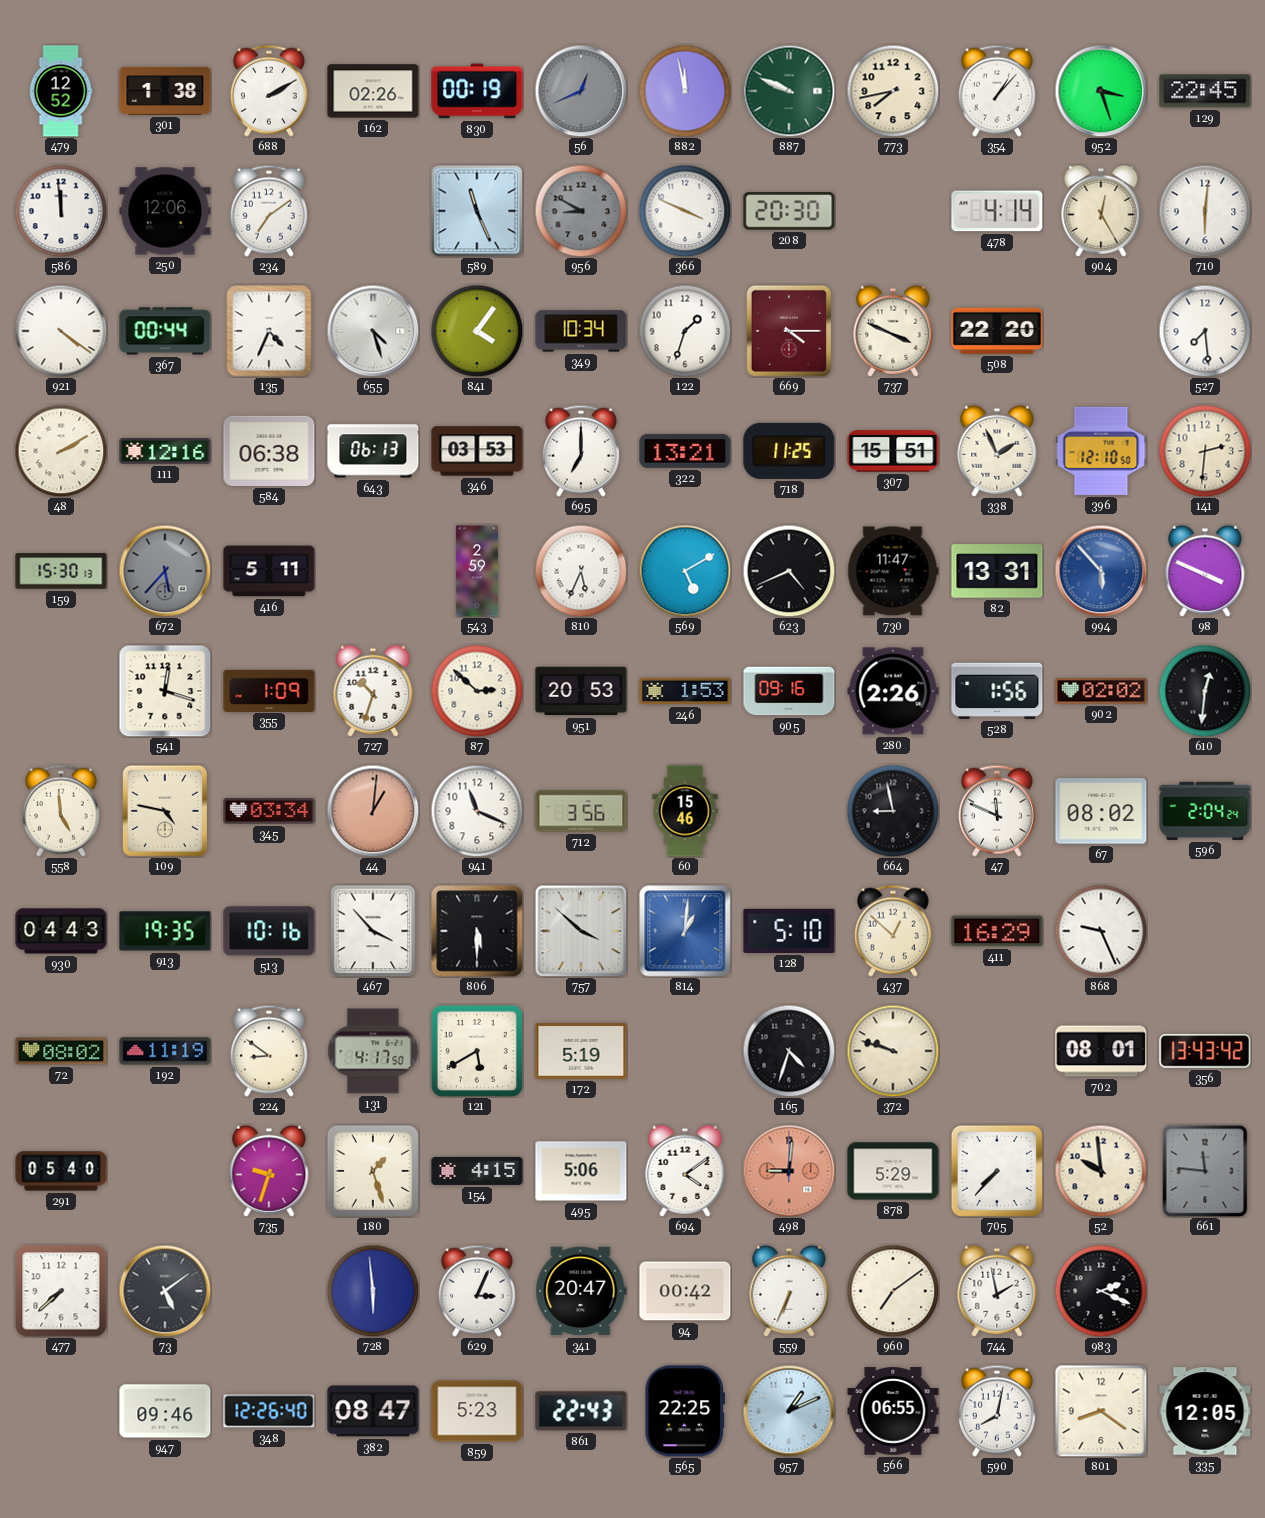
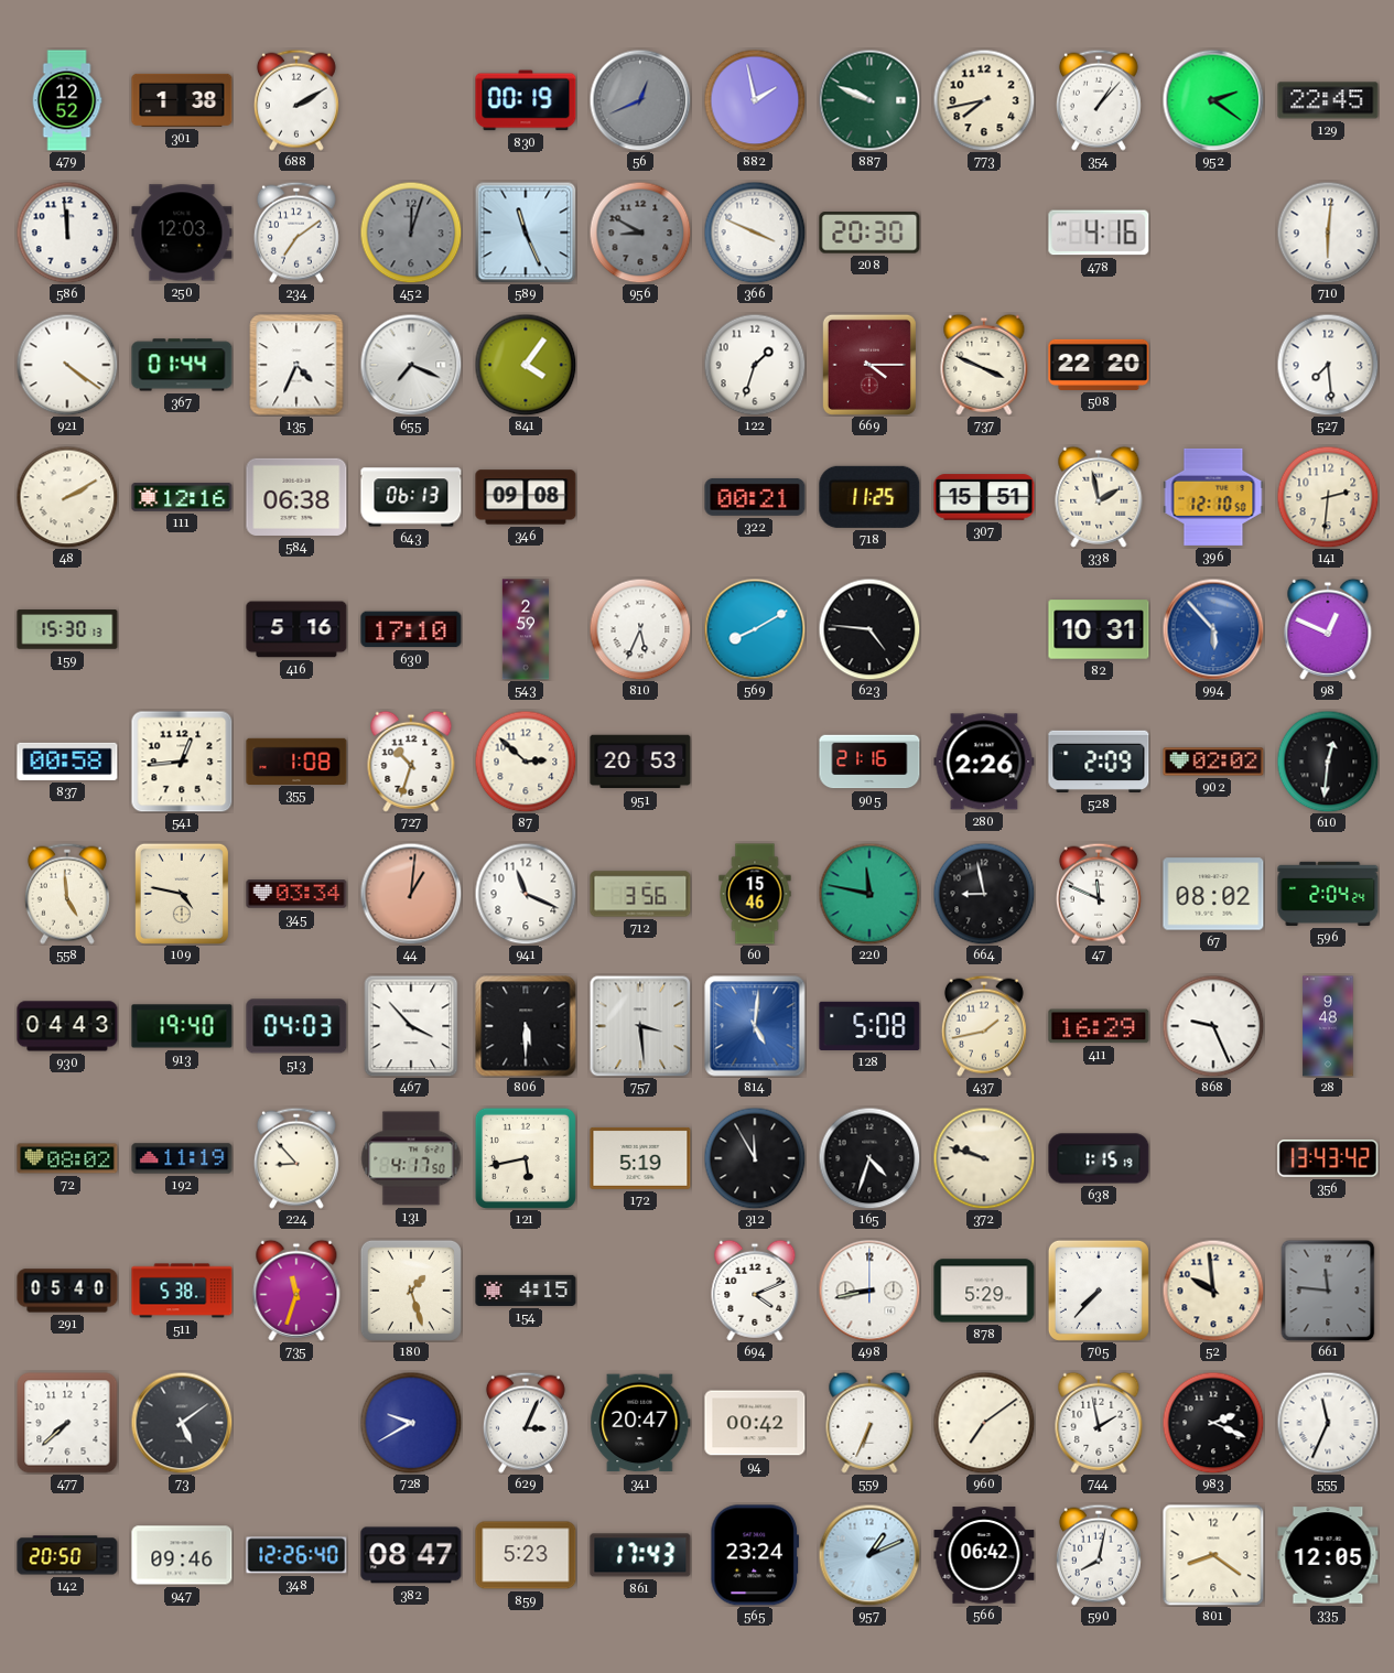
162: 02:26 -> none (373, 91)
882: 11:58 -> 1:58 (755, 100)
952: 3:27 -> 2:21 (1213, 100)
250: 12:06 -> 12:03 (182, 233)
452: none -> 12:03 (411, 233)
478: 4:14 -> 4:16 (1099, 233)
904: 12:25 -> none (1101, 211)
367: 00:44 -> 01:44 (182, 365)
655: 4:27 -> 7:19 (411, 365)
349: 10:34 -> none (581, 331)
346: 03:53 -> 09:08 (526, 497)
695: 7:00 -> none (581, 451)
322: 13:21 -> 00:21 (755, 497)
338: 1:56 -> 1:58 (1099, 497)
672: 5:37 -> none (165, 571)
416: 5:11 -> 5:16 (296, 629)
630: none -> 17:10 (411, 629)
569: 5:10 -> 8:10 (755, 629)
623: 4:41 -> 4:46 (869, 629)
730: 11:47 -> none (893, 571)
82: 13:31 -> 10:31 (1099, 629)
98: 3:49 -> 12:49 (1328, 629)
837: none -> 00:58 (67, 762)
541: 12:18 -> 12:44 (182, 762)
355: 1:09 -> 1:08 (296, 760)
246: 1:53 -> none (685, 691)
905: 09:16 -> 21:16 (869, 762)
528: 1:56 -> 2:09 (1099, 762)
220: none -> 11:47 (869, 894)
913: 19:35 -> 19:40 (182, 1026)
513: 10:16 -> 04:03 (296, 1026)
757: 3:52 -> 3:29 (640, 1026)
814: 1:01 -> 5:01 (755, 1026)
128: 5:10 -> 5:08 (869, 1026)
437: 12:52 -> 1:43 (984, 1026)
28: none -> 9:48 (1328, 1026)
224: 8:51 -> 8:53 (296, 1158)
121: 5:40 -> 5:43 (526, 1158)
312: none -> 11:55 (755, 1158)
638: none -> 1:15 (1099, 1158)
702: 08:01 -> none (1101, 1051)
511: none -> 5:38 (182, 1291)
735: 9:33 -> 11:33 (296, 1291)
495: 5:06 -> none (581, 1171)
694: 4:09 -> 4:11 (755, 1291)
498: 9:01 -> 8:43 (869, 1291)
498 dial: salmon -> white (869, 1291)
728: 5:59 -> 9:40 (411, 1423)
555: none -> 11:34 (1328, 1423)
142: none -> 20:50 (67, 1555)
861: 22:43 -> 17:43 (640, 1555)
565: 22:25 -> 23:24 (755, 1555)
566: 06:55 -> 06:42 (984, 1555)
